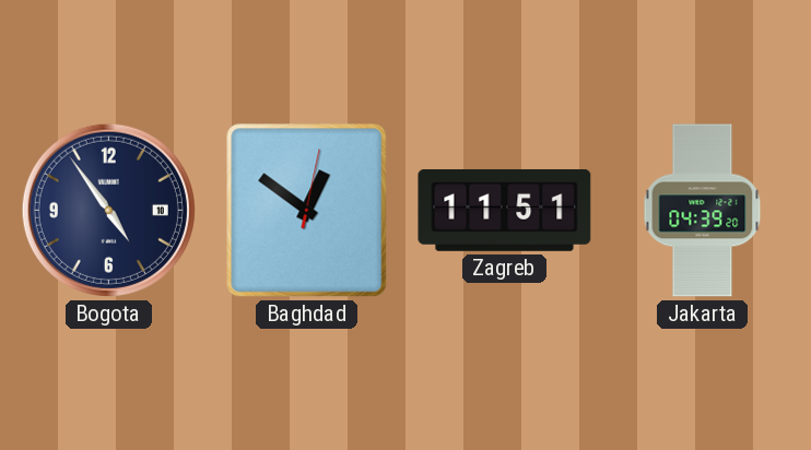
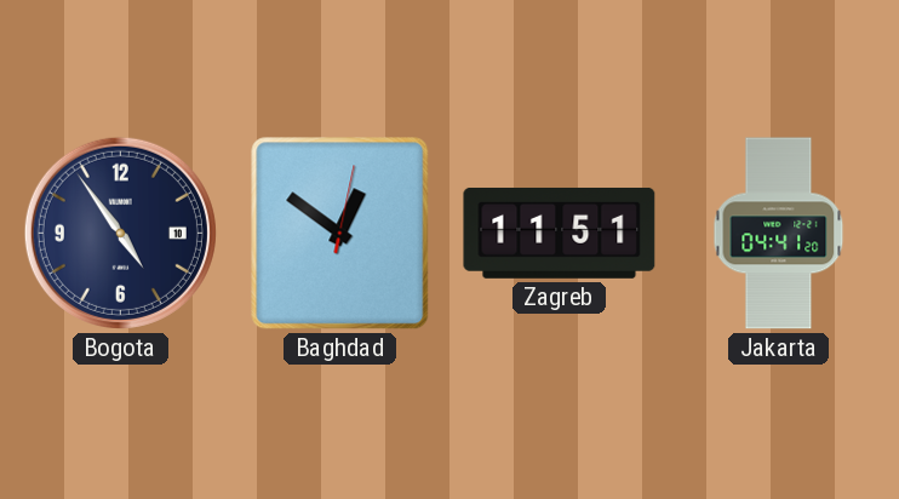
Jakarta: 04:39 -> 04:41 (779, 234)
